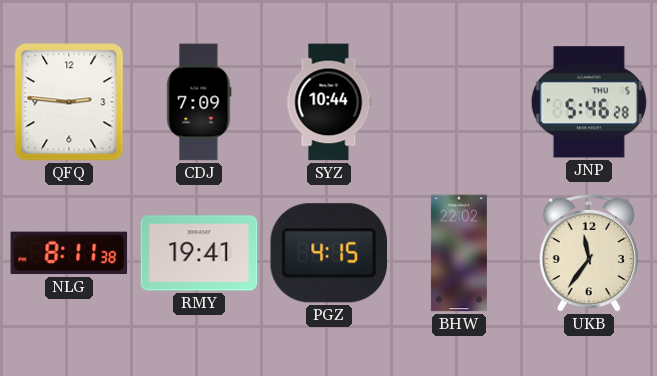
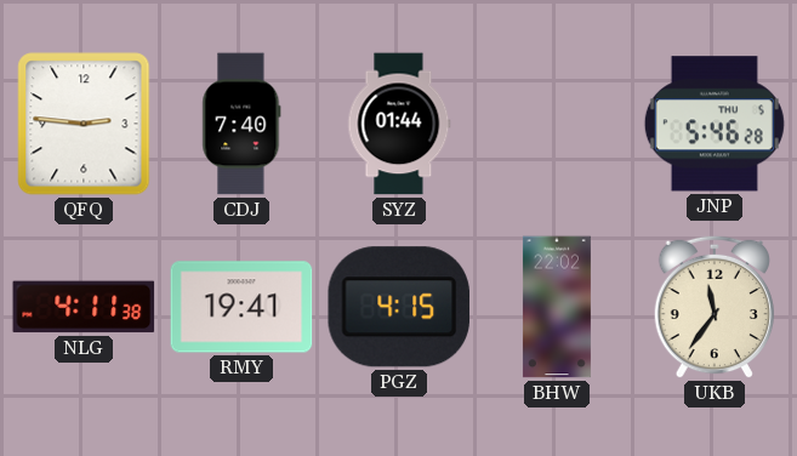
CDJ: 7:09 -> 7:40 (241, 124)
SYZ: 10:44 -> 01:44 (399, 124)
NLG: 8:11 -> 4:11 (84, 307)
